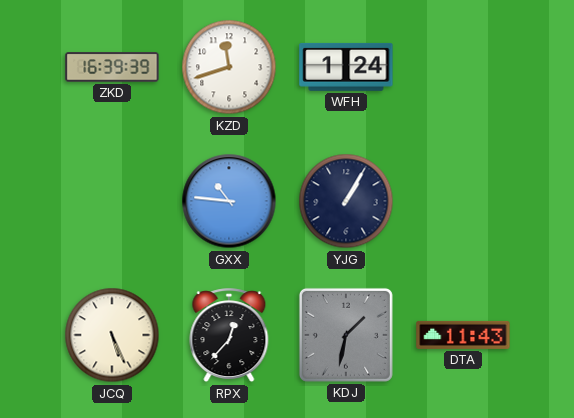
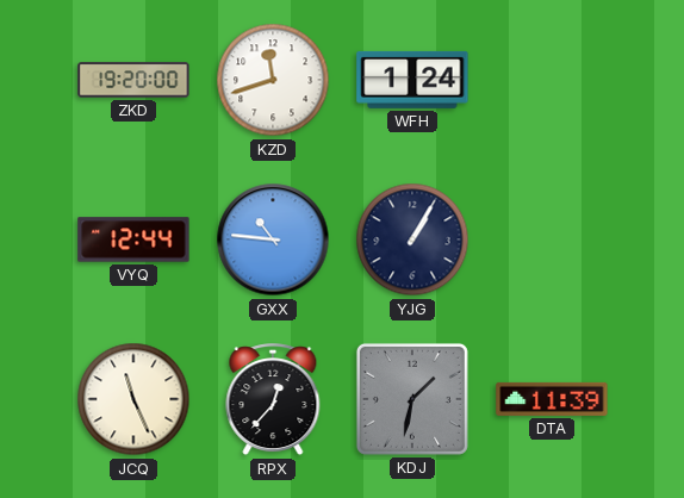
ZKD: 16:39 -> 19:20 (133, 80)
VYQ: none -> 12:44 (133, 239)
JCQ: 5:26 -> 11:26 (133, 399)
DTA: 11:43 -> 11:39 (552, 399)
